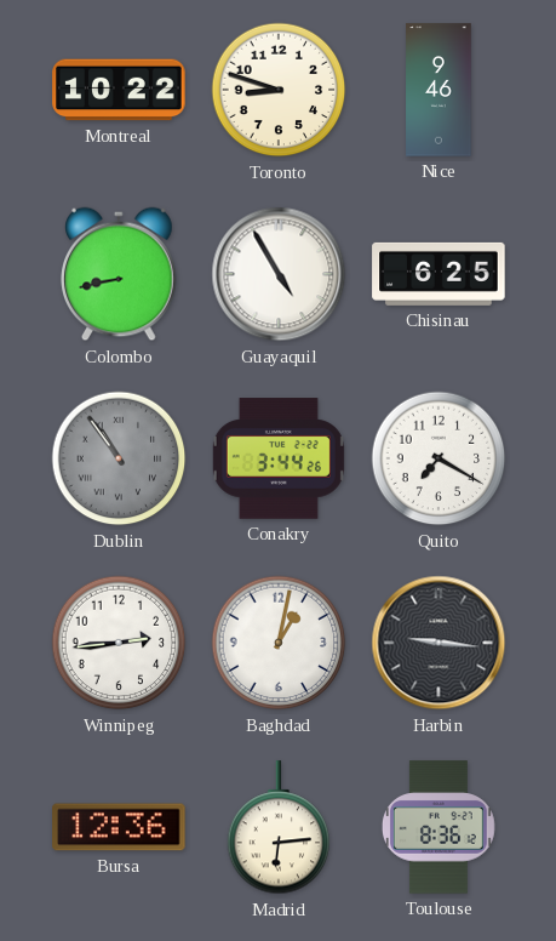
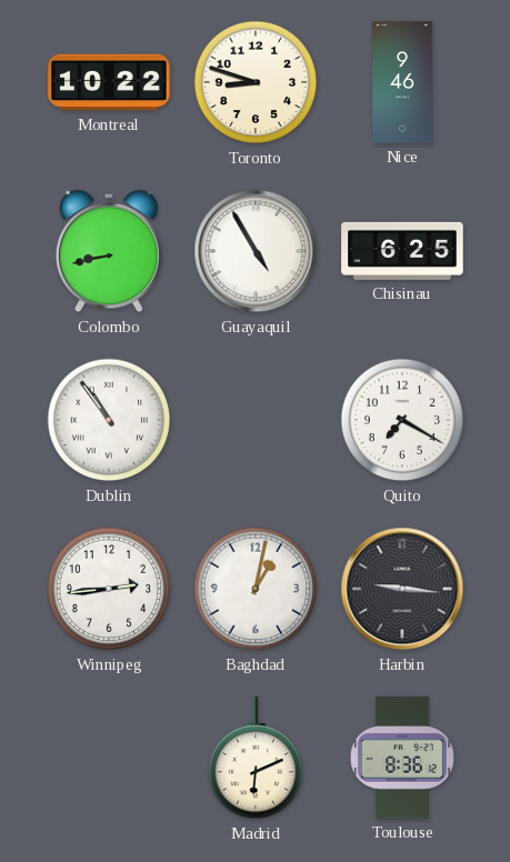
Dublin dial: grey -> white (109, 420)
Conakry: 3:44 -> none (279, 458)
Bursa: 12:36 -> none (119, 827)
Madrid: 6:14 -> 6:11 (256, 759)
